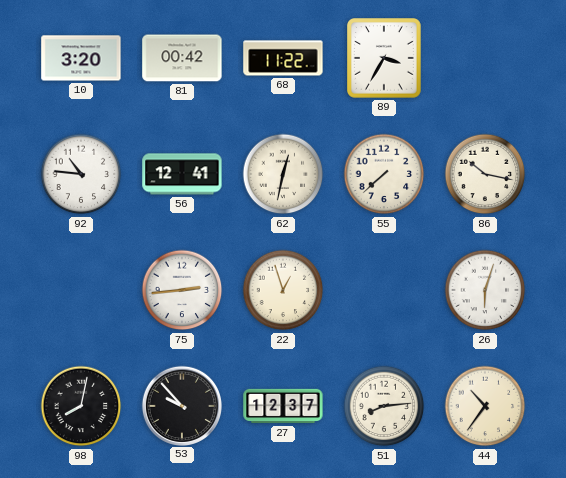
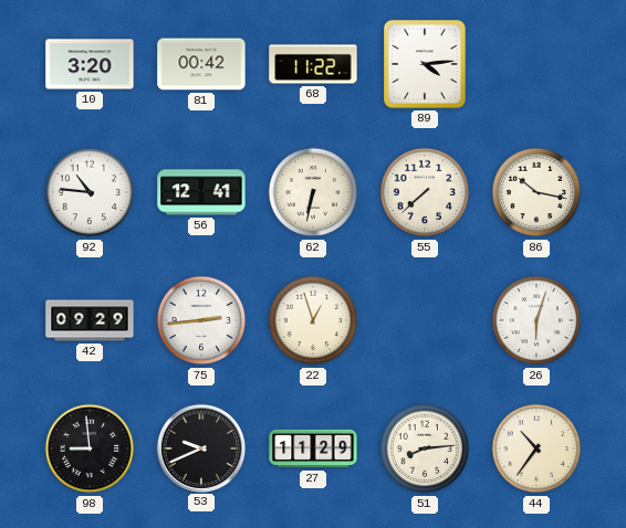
89: 3:35 -> 4:14 (426, 65)
62: 12:32 -> 6:32 (313, 192)
42: none -> 09:29 (90, 320)
98: 8:02 -> 8:59 (90, 448)
53: 9:53 -> 9:41 (200, 447)
27: 12:37 -> 11:29 (313, 448)
